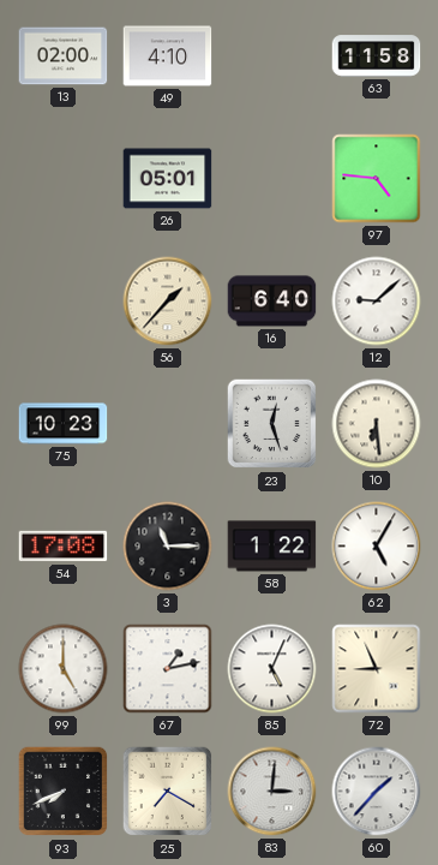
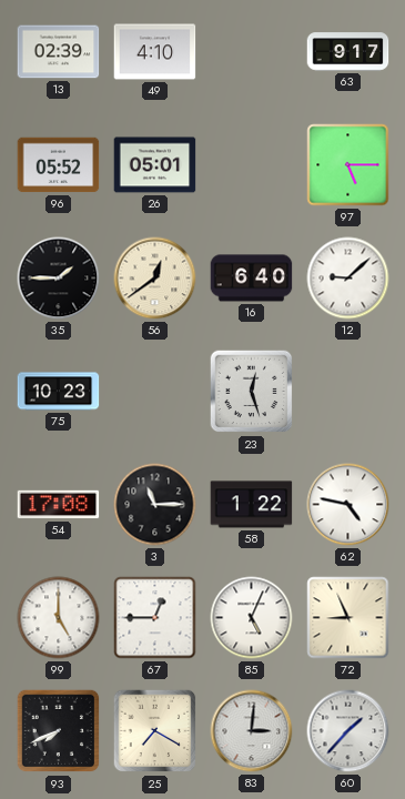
13: 02:00 -> 02:39 (59, 52)
63: 11:58 -> 9:17 (348, 52)
96: none -> 05:52 (59, 165)
97: 4:46 -> 5:15 (348, 165)
35: none -> 1:45 (59, 279)
56: 1:37 -> 12:39 (155, 279)
10: 6:29 -> none (377, 424)
62: 5:05 -> 4:47 (348, 505)
67: 1:13 -> 12:45 (155, 618)
